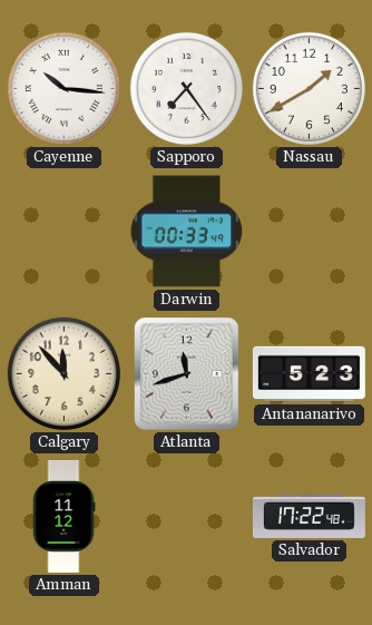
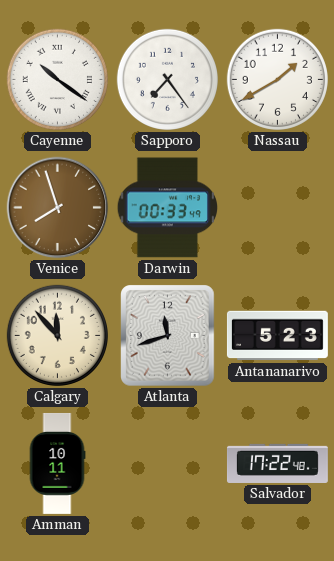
Cayenne: 10:16 -> 10:21 (57, 79)
Venice: none -> 7:57 (58, 208)
Amman: 11:12 -> 10:11 (57, 463)
